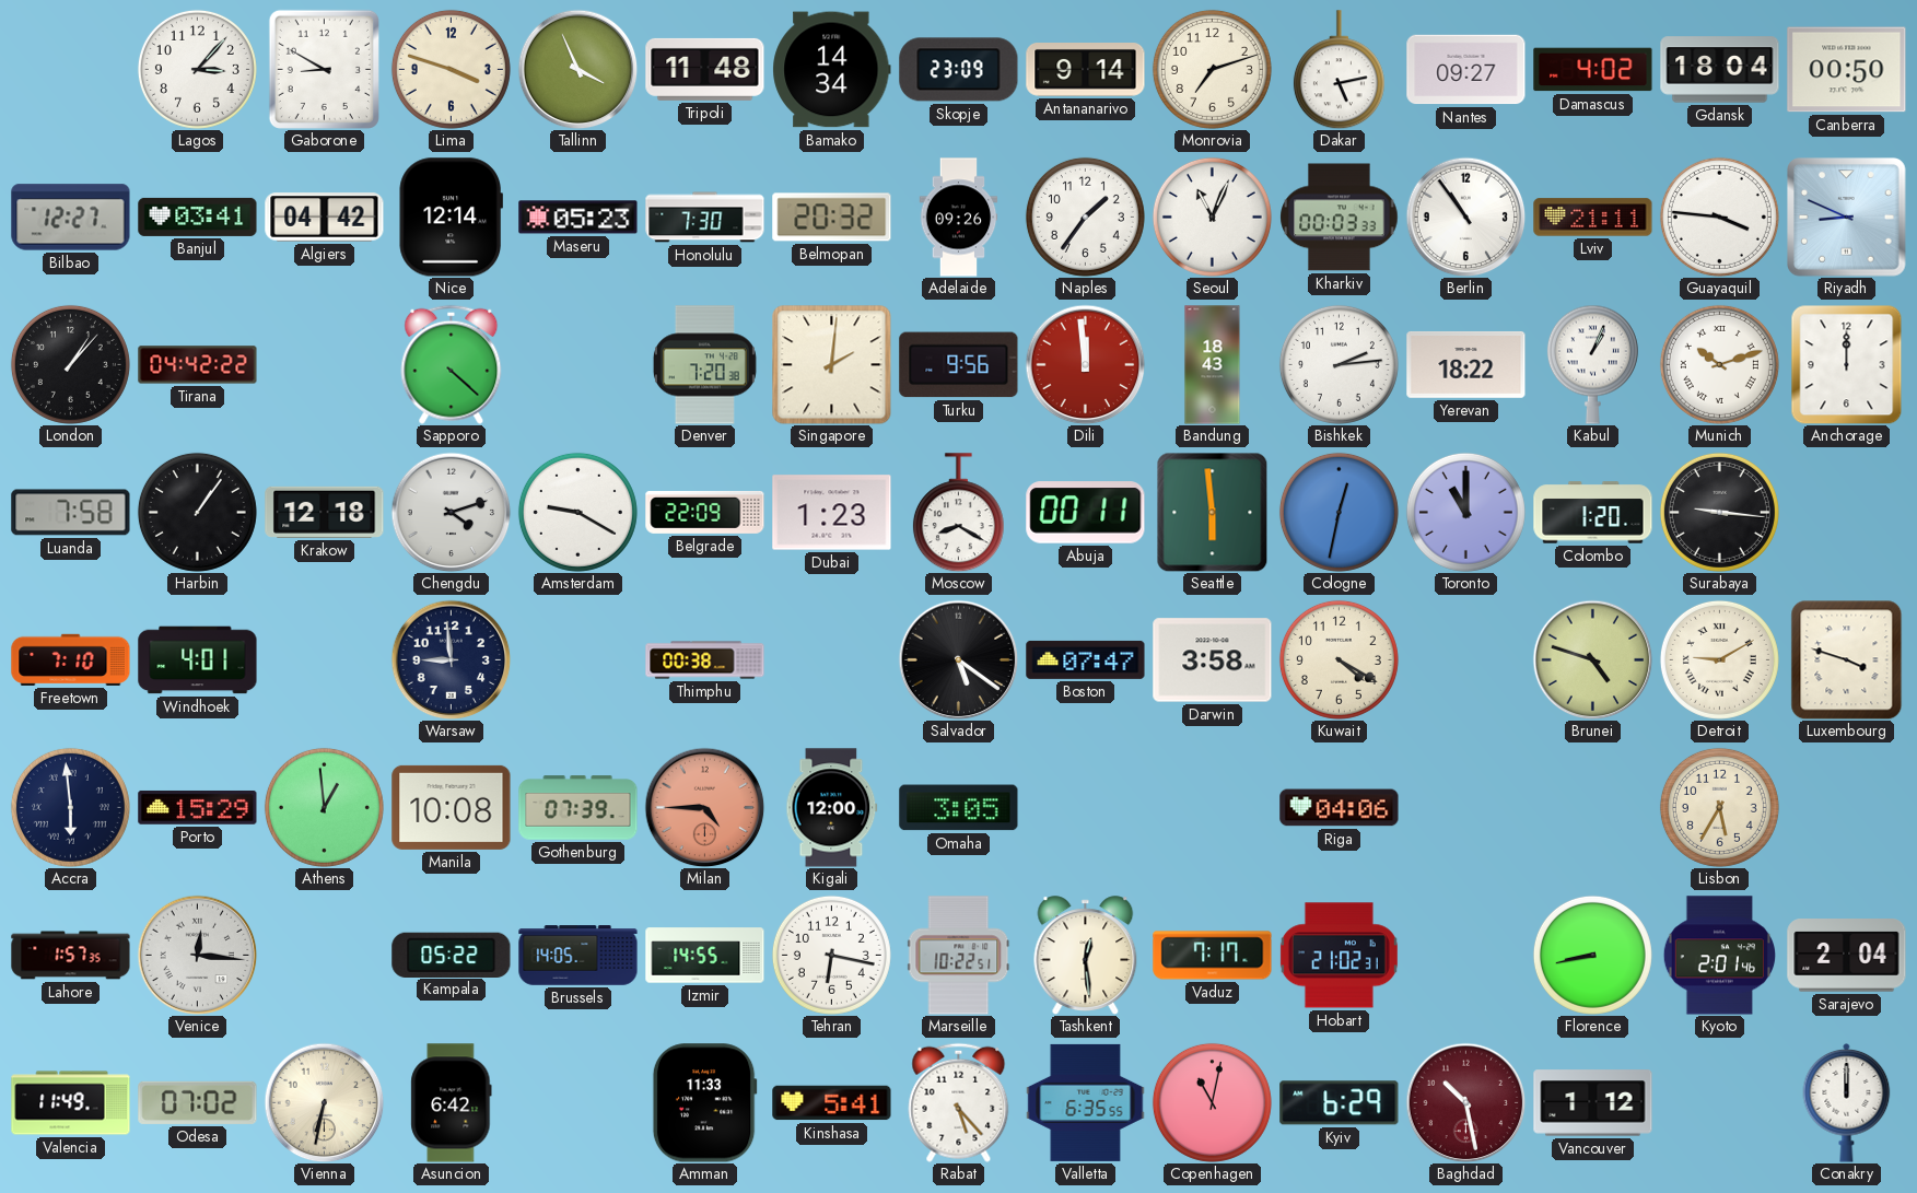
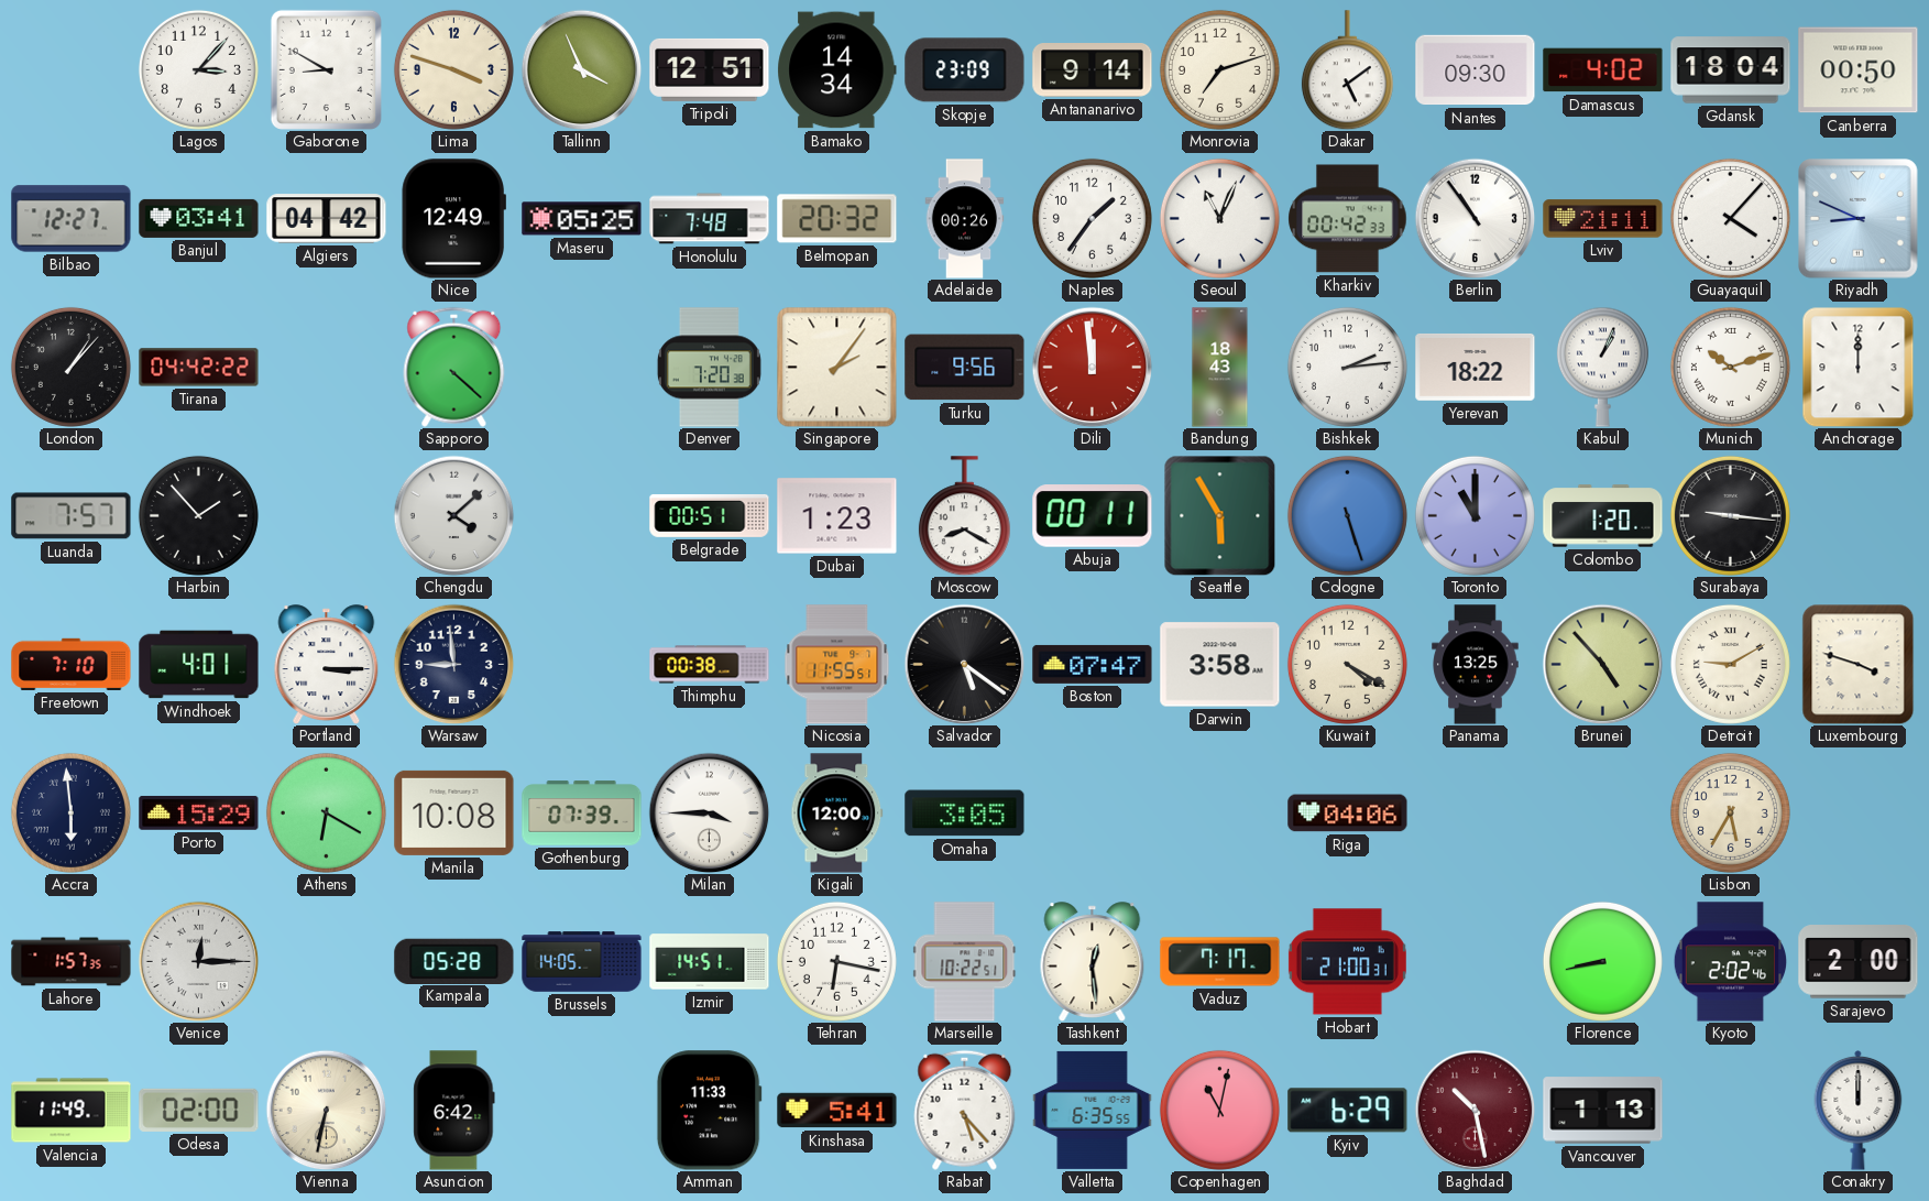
Tripoli: 11:48 -> 12:51 (710, 69)
Dakar: 5:13 -> 5:09 (1347, 70)
Nantes: 09:27 -> 09:30 (1476, 70)
Nice: 12:14 -> 12:49 (453, 219)
Maseru: 05:23 -> 05:25 (582, 219)
Honolulu: 7:30 -> 7:48 (710, 219)
Adelaide: 09:26 -> 00:26 (965, 219)
Kharkiv: 00:03 -> 00:42 (1348, 219)
Guayaquil: 3:46 -> 4:07 (1730, 218)
Singapore: 2:01 -> 2:06 (837, 368)
Luanda: 7:58 -> 7:57 (72, 516)
Harbin: 1:06 -> 1:53 (198, 515)
Krakow: 12:18 -> none (325, 512)
Chengdu: 4:12 -> 4:08 (453, 515)
Amsterdam: 9:20 -> none (577, 512)
Belgrade: 22:09 -> 00:51 (710, 515)
Seattle: 5:59 -> 5:55 (1220, 515)
Cologne: 12:32 -> 5:27 (1347, 515)
Portland: none -> 3:15 (327, 665)
Nicosia: none -> 11:55 (837, 665)
Panama: none -> 13:25 (1476, 665)
Brunei: 4:48 -> 4:53 (1602, 664)
Athens: 12:59 -> 6:20 (326, 812)
Milan: 4:45 -> 3:45 (709, 812)
Milan dial: salmon -> white (709, 812)
Venice: 12:16 -> 12:15 (198, 961)
Kampala: 05:22 -> 05:28 (454, 961)
Izmir: 14:55 -> 14:51 (710, 962)
Hobart: 21:02 -> 21:00 (1347, 962)
Kyoto: 2:01 -> 2:02 (1730, 962)
Sarajevo: 2:04 -> 2:00 (1859, 962)
Odesa: 07:02 -> 02:00 (199, 1110)
Vancouver: 1:12 -> 1:13 (1603, 1111)
